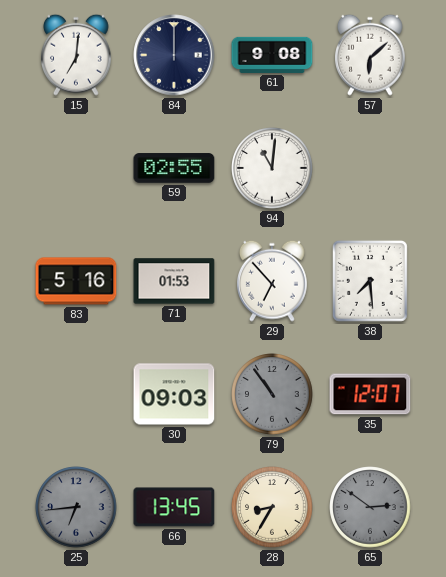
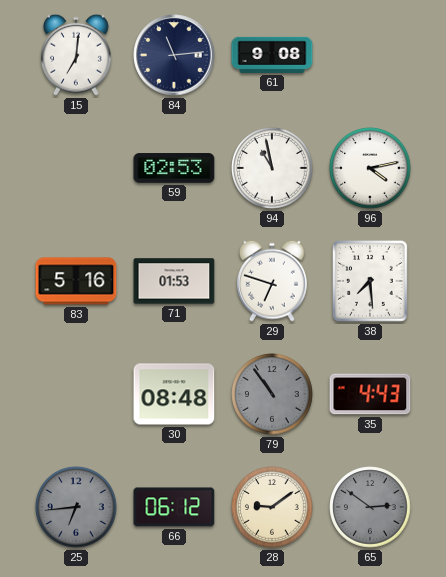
84: 12:00 -> 11:14 (174, 55)
57: 6:08 -> none (371, 55)
59: 02:55 -> 02:53 (174, 168)
94: 11:01 -> 10:58 (272, 168)
96: none -> 4:13 (370, 168)
29: 6:53 -> 6:48 (273, 281)
30: 09:03 -> 08:48 (174, 394)
35: 12:07 -> 4:43 (370, 394)
66: 13:45 -> 06:12 (174, 507)
28: 8:35 -> 9:09 (272, 507)
